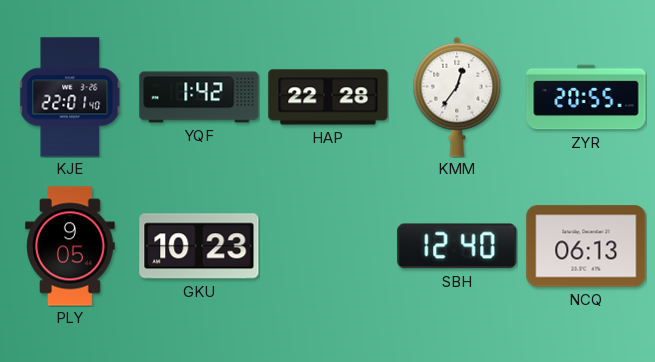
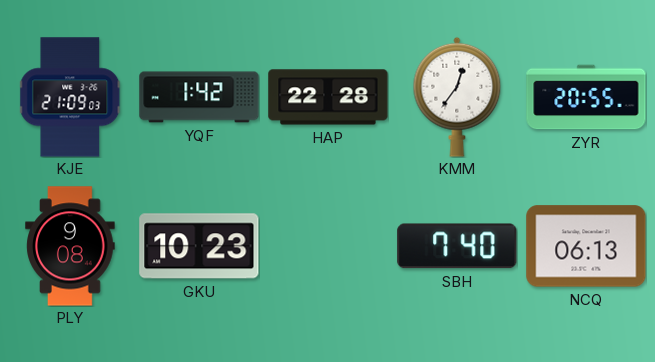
KJE: 22:01 -> 21:09 (71, 97)
PLY: 9:05 -> 9:08 (70, 246)
SBH: 12:40 -> 7:40 (457, 246)
